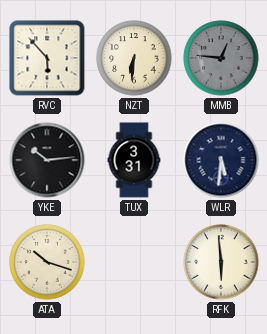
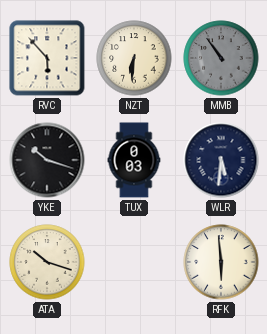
MMB: 12:46 -> 10:54 (221, 58)
YKE: 10:14 -> 10:18 (47, 160)
TUX: 3:31 -> 0:03 (134, 160)
